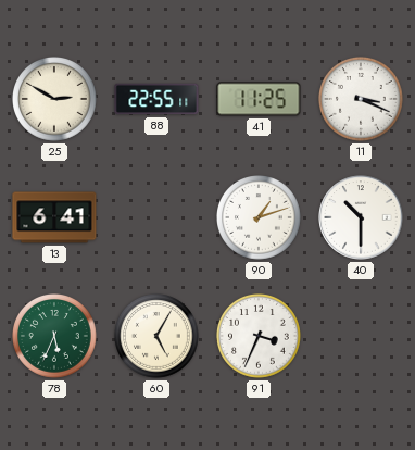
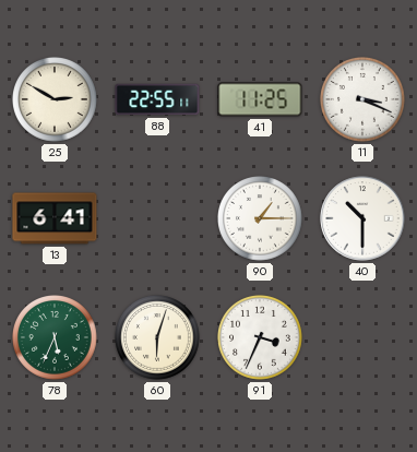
90: 1:12 -> 1:15 (261, 219)
60: 5:05 -> 6:03 (158, 338)
